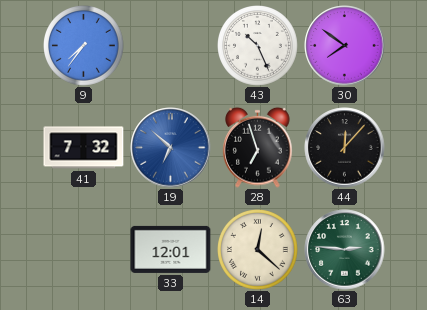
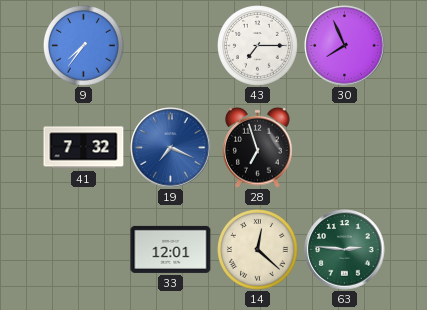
43: 10:26 -> 7:15 (258, 46)
30: 7:51 -> 7:56 (345, 46)
19: 6:52 -> 7:19 (171, 148)
44: 12:07 -> none (345, 148)
